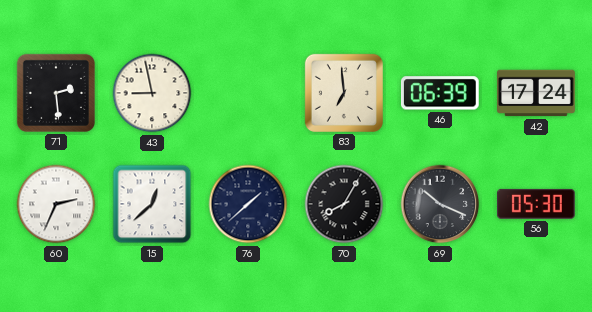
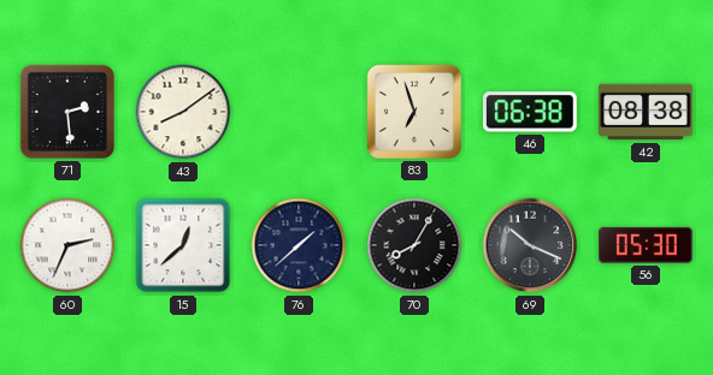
43: 8:58 -> 8:09 (183, 112)
83: 6:59 -> 6:57 (414, 112)
46: 06:39 -> 06:38 (530, 112)
42: 17:24 -> 08:38 (646, 112)
